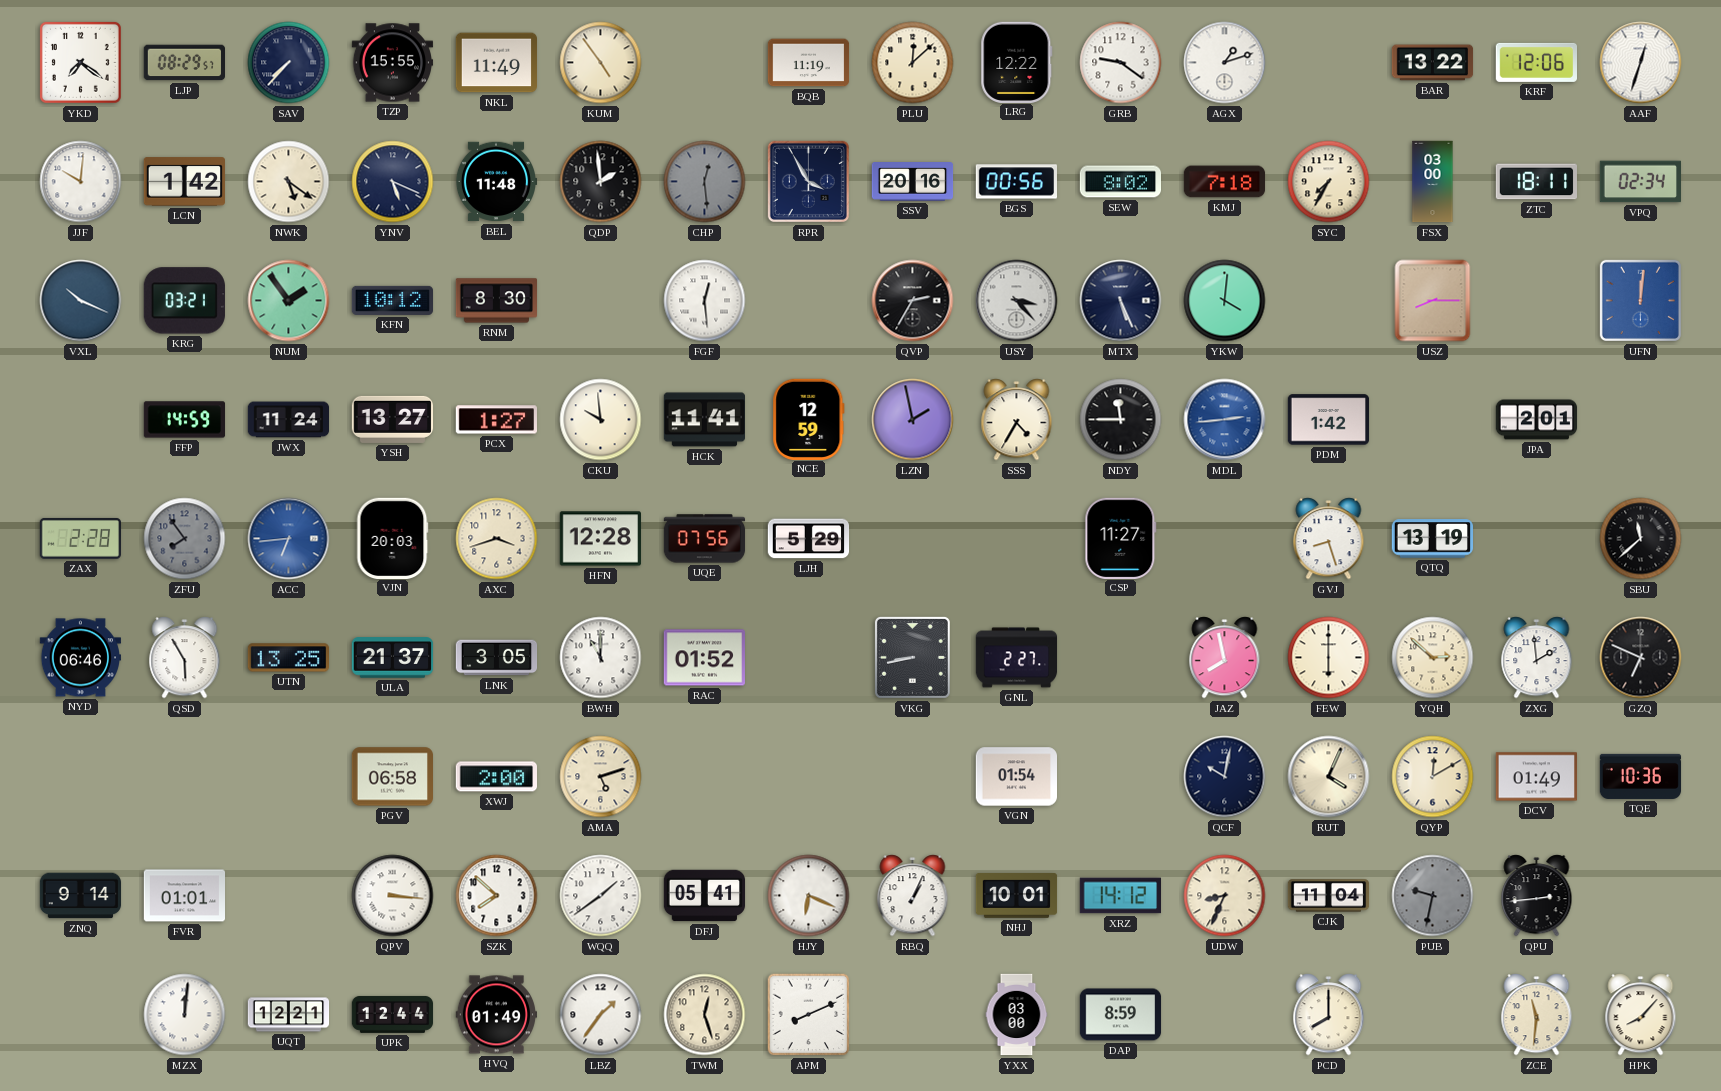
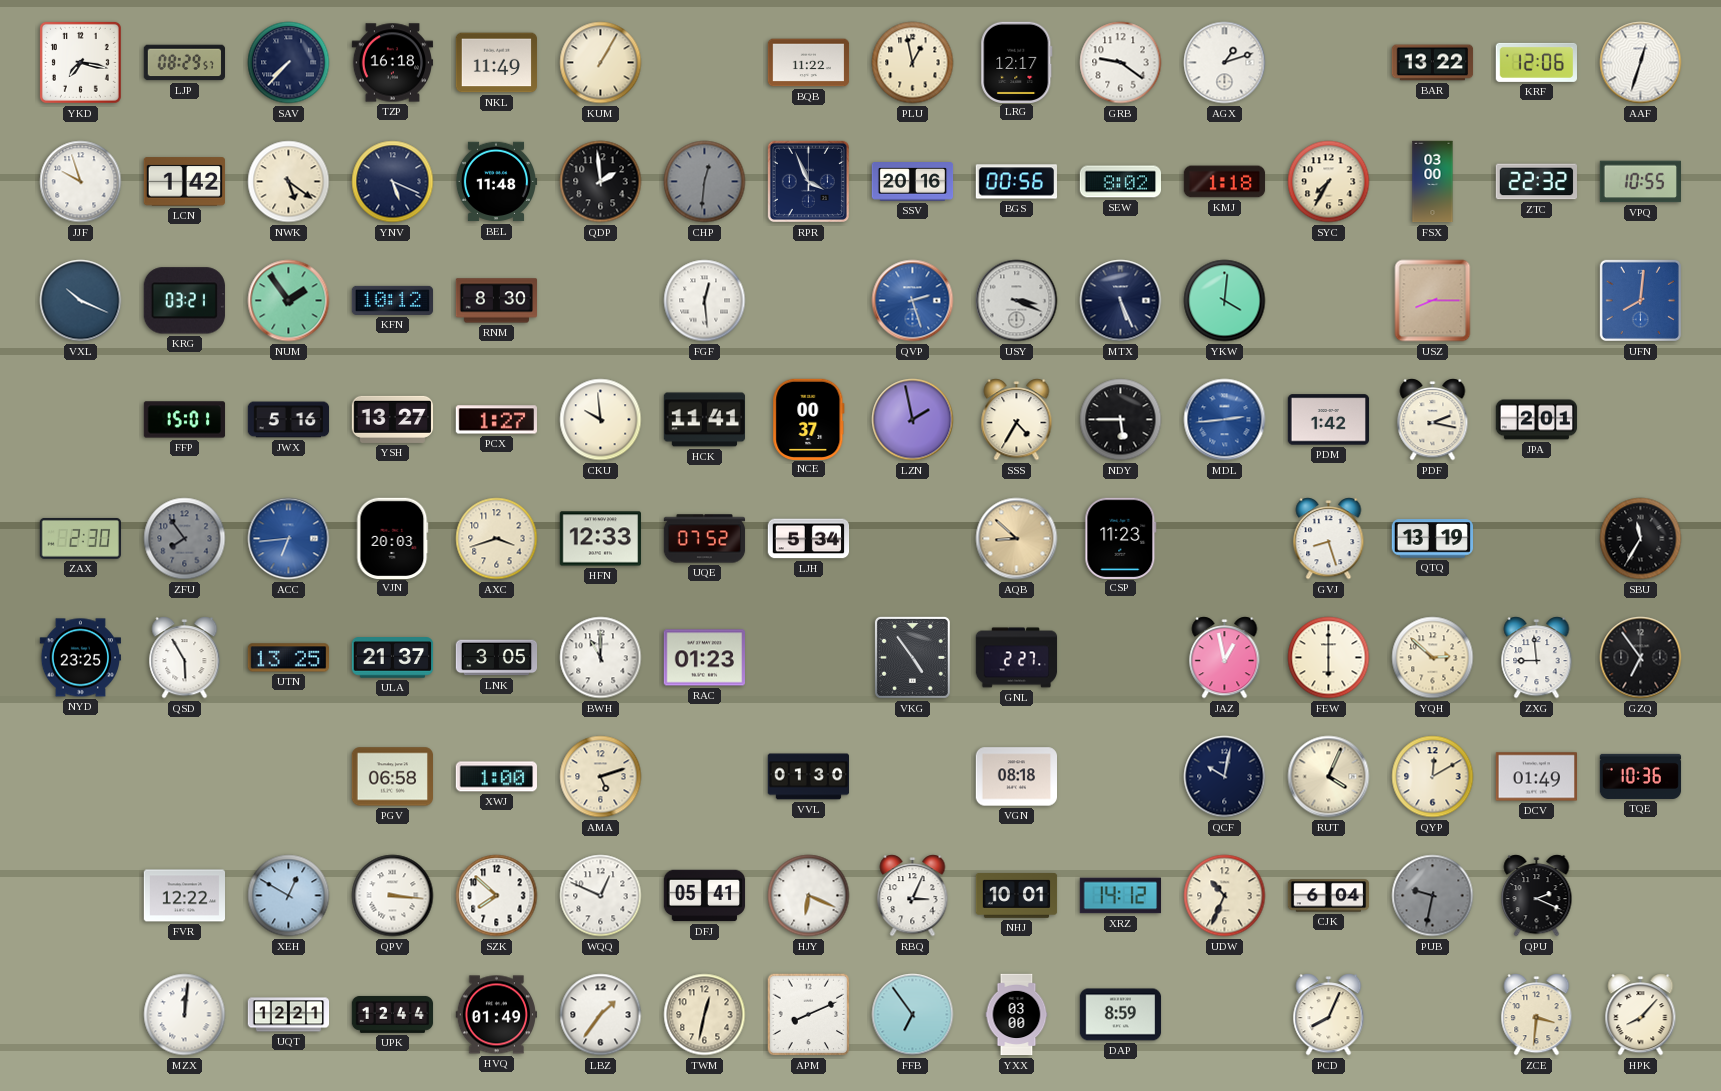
YKD: 7:21 -> 7:17 (80, 62)
TZP: 15:55 -> 16:18 (393, 63)
KUM: 4:54 -> 1:05 (601, 63)
BQB: 11:19 -> 11:22 (809, 63)
PLU: 12:08 -> 12:58 (913, 63)
LRG: 12:22 -> 12:17 (1017, 62)
JJF: 10:01 -> 9:57 (81, 182)
CHP: 12:29 -> 12:31 (705, 182)
RPR: 3:55 -> 3:56 (808, 181)
KMJ: 7:18 -> 1:18 (1225, 182)
ZTC: 18:11 -> 22:32 (1537, 182)
VPQ: 02:34 -> 10:55 (1640, 182)
QVP: 2:35 -> 2:27 (913, 301)
QVP dial: black -> blue (913, 301)
USY: 3:23 -> 3:19 (1017, 301)
UFN: 12:01 -> 8:01 (1640, 300)
FFP: 14:59 -> 15:01 (185, 420)
JWX: 11:24 -> 5:16 (289, 420)
NCE: 12:59 -> 00:37 (809, 419)
NDY: 11:45 -> 5:45 (1121, 420)
PDF: none -> 2:17 (1433, 420)
ZAX: 2:28 -> 2:30 (80, 538)
HFN: 12:28 -> 12:33 (600, 539)
UQE: 07:56 -> 07:52 (705, 539)
LJH: 5:29 -> 5:34 (809, 539)
AQB: none -> 8:52 (1017, 539)
CSP: 11:27 -> 11:23 (1121, 538)
SBU: 11:38 -> 11:35 (1641, 539)
NYD: 06:46 -> 23:25 (80, 658)
RAC: 01:52 -> 01:23 (704, 658)
VKG: 8:43 -> 4:54 (912, 657)
JAZ: 7:58 -> 12:58 (1225, 658)
ZXG: 1:59 -> 8:59 (1537, 658)
GZQ: 6:49 -> 6:54 (1641, 658)
XWJ: 2:00 -> 1:00 (496, 777)
VVL: none -> 01:30 (808, 777)
VGN: 01:54 -> 08:18 (1017, 777)
ZNQ: 9:14 -> none (81, 896)
FVR: 01:01 -> 12:22 (185, 896)
XEH: none -> 12:50 (289, 896)
WQQ: 1:39 -> 12:49 (601, 896)
RBQ: 1:04 -> 3:04 (913, 896)
UDW: 8:34 -> 10:34 (1225, 896)
CJK: 11:04 -> 6:04 (1329, 896)
QPU: 2:44 -> 2:19 (1537, 896)
TWM: 12:27 -> 12:32 (705, 1015)
FFB: none -> 6:54 (913, 1015)
PCD: 8:00 -> 8:04 (1329, 1015)
ZCE: 11:31 -> 3:31 (1537, 1015)
